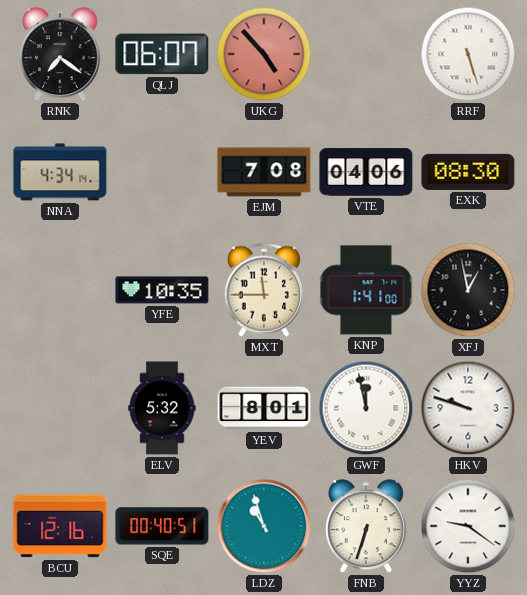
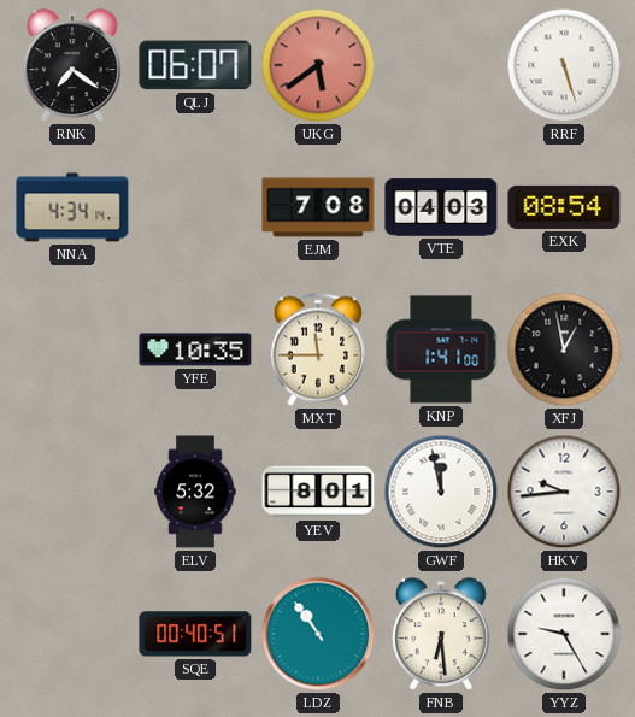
UKG: 4:53 -> 5:39 (318, 65)
VTE: 04:06 -> 04:03 (441, 207)
EXK: 08:30 -> 08:54 (564, 207)
HKV: 9:48 -> 9:44 (564, 492)
BCU: 12:16 -> none (60, 526)
LDZ: 10:57 -> 10:54 (318, 634)
FNB: 6:33 -> 6:29 (442, 635)
YYZ: 9:21 -> 9:25 (564, 634)
